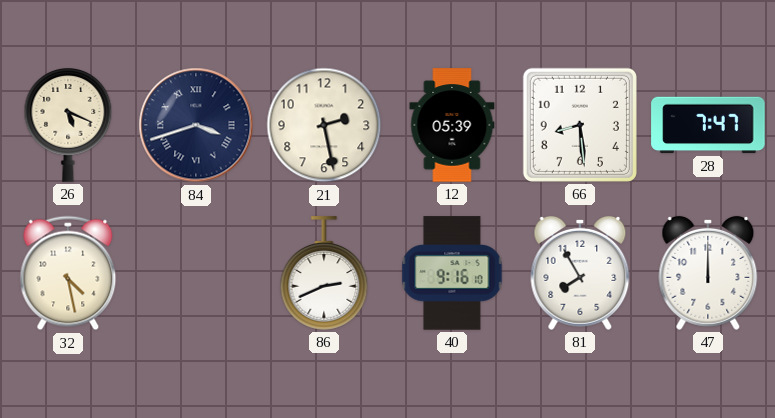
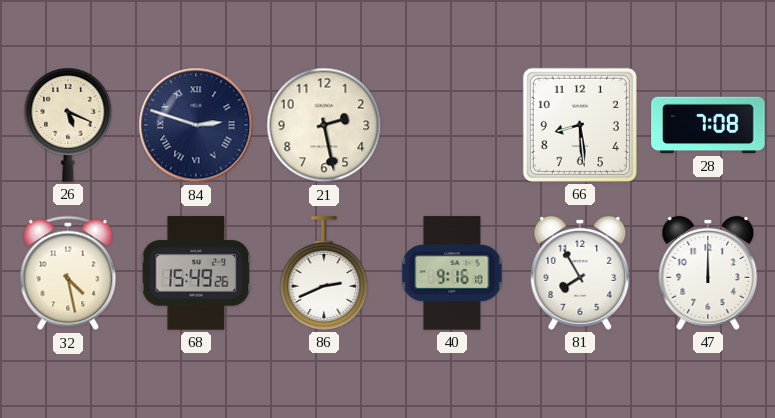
84: 3:42 -> 2:48 (196, 125)
12: 05:39 -> none (452, 125)
28: 7:47 -> 7:08 (708, 125)
68: none -> 15:49 (196, 273)
